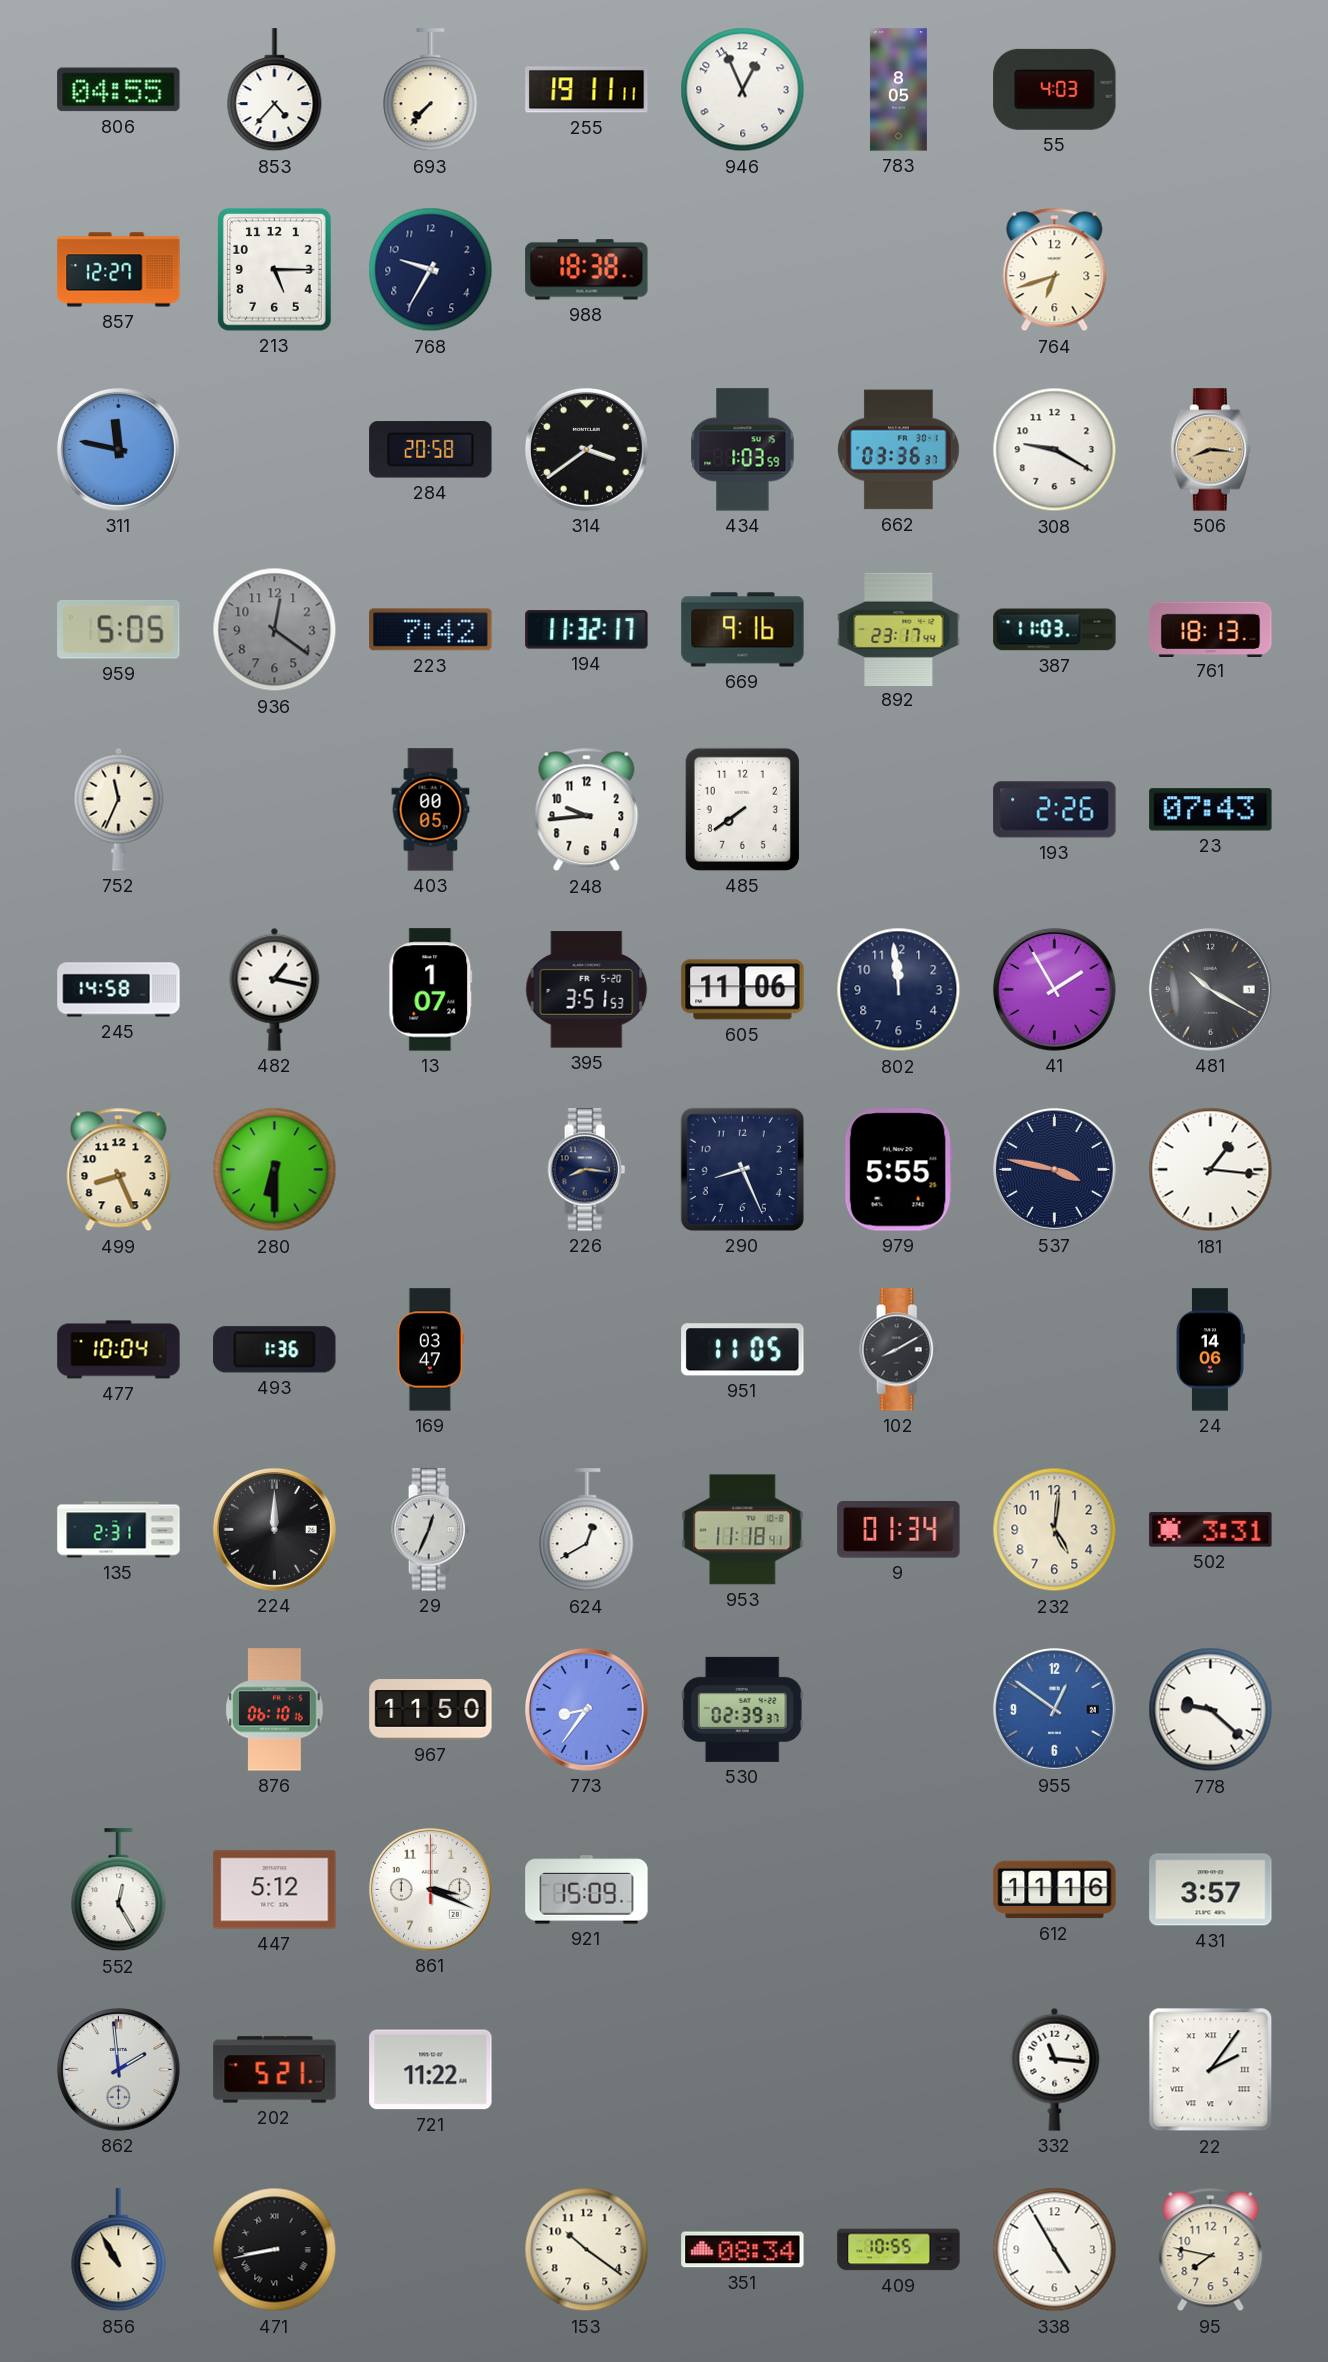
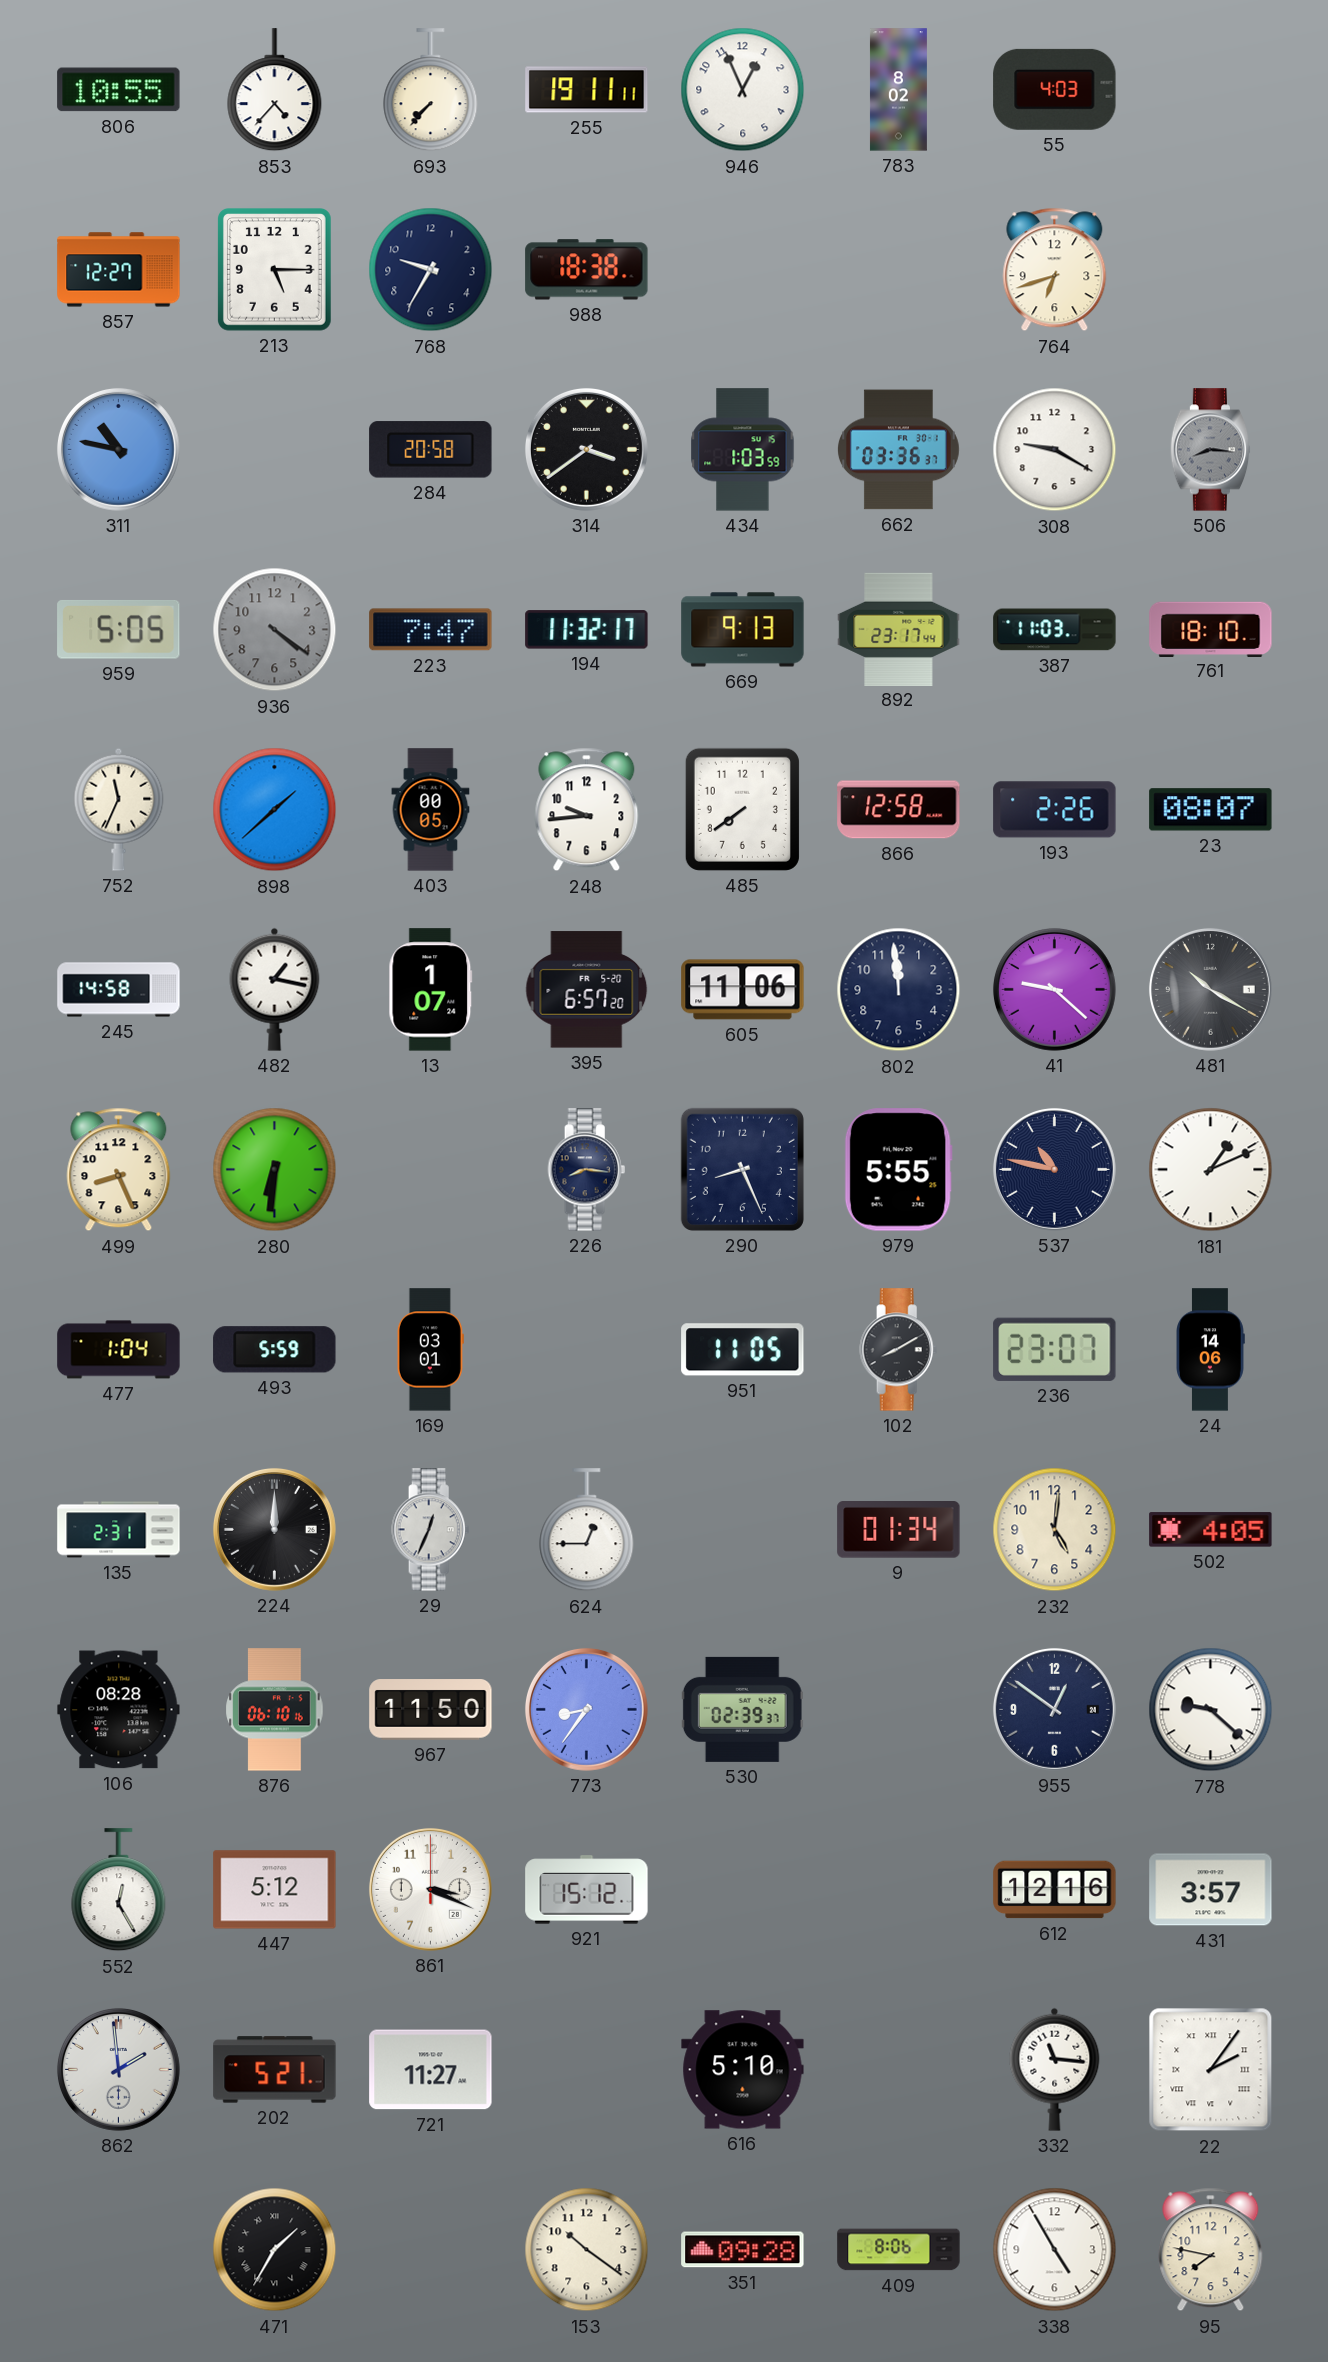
806: 04:55 -> 10:55 (119, 90)
783: 8:05 -> 8:02 (898, 90)
311: 11:47 -> 10:47 (118, 449)
506 dial: champagne -> grey (1211, 450)
936: 12:21 -> 4:21 (275, 630)
223: 7:42 -> 7:47 (431, 630)
669: 9:16 -> 9:13 (743, 630)
761: 18:13 -> 18:10 (1211, 629)
898: none -> 1:38 (275, 810)
866: none -> 12:58 (899, 810)
23: 07:43 -> 08:07 (1211, 810)
395: 3:51 -> 6:57 (587, 990)
41: 1:55 -> 9:22 (1054, 989)
280: 6:30 -> 6:31 (275, 1170)
537: 3:47 -> 10:47 (1054, 1169)
181: 1:16 -> 1:11 (1211, 1170)
477: 10:04 -> 1:04 (119, 1350)
493: 1:36 -> 5:59 (275, 1350)
169: 03:47 -> 03:01 (430, 1350)
236: none -> 23:07 (1055, 1349)
624: 12:40 -> 12:45 (587, 1530)
953: 11:18 -> none (743, 1530)
502: 3:31 -> 4:05 (1211, 1530)
106: none -> 08:28 (119, 1710)
955 dial: blue -> navy (1054, 1709)
921: 15:09 -> 15:12 (587, 1890)
612: 11:16 -> 12:16 (1055, 1890)
721: 11:22 -> 11:27 (431, 2070)
616: none -> 5:10 (743, 2070)
856: 10:55 -> none (119, 2250)
471: 8:43 -> 1:35 (275, 2250)
351: 08:34 -> 09:28 (743, 2250)
409: 10:55 -> 8:06 (899, 2250)
